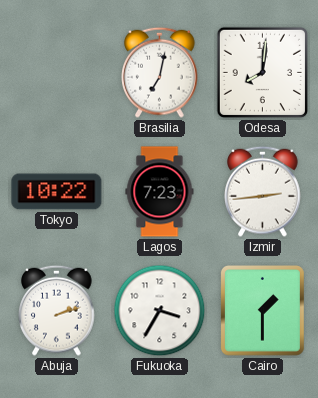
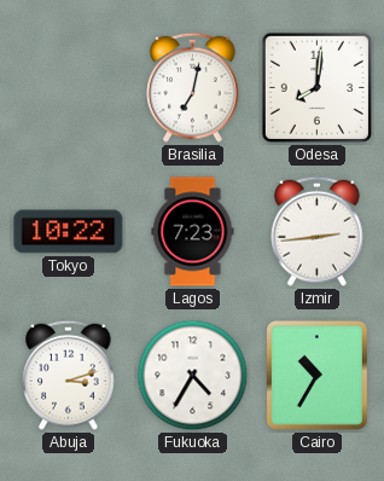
Abuja: 2:12 -> 3:12 (69, 375)
Fukuoka: 3:35 -> 4:35 (193, 376)
Cairo: 1:30 -> 10:35 (318, 376)
